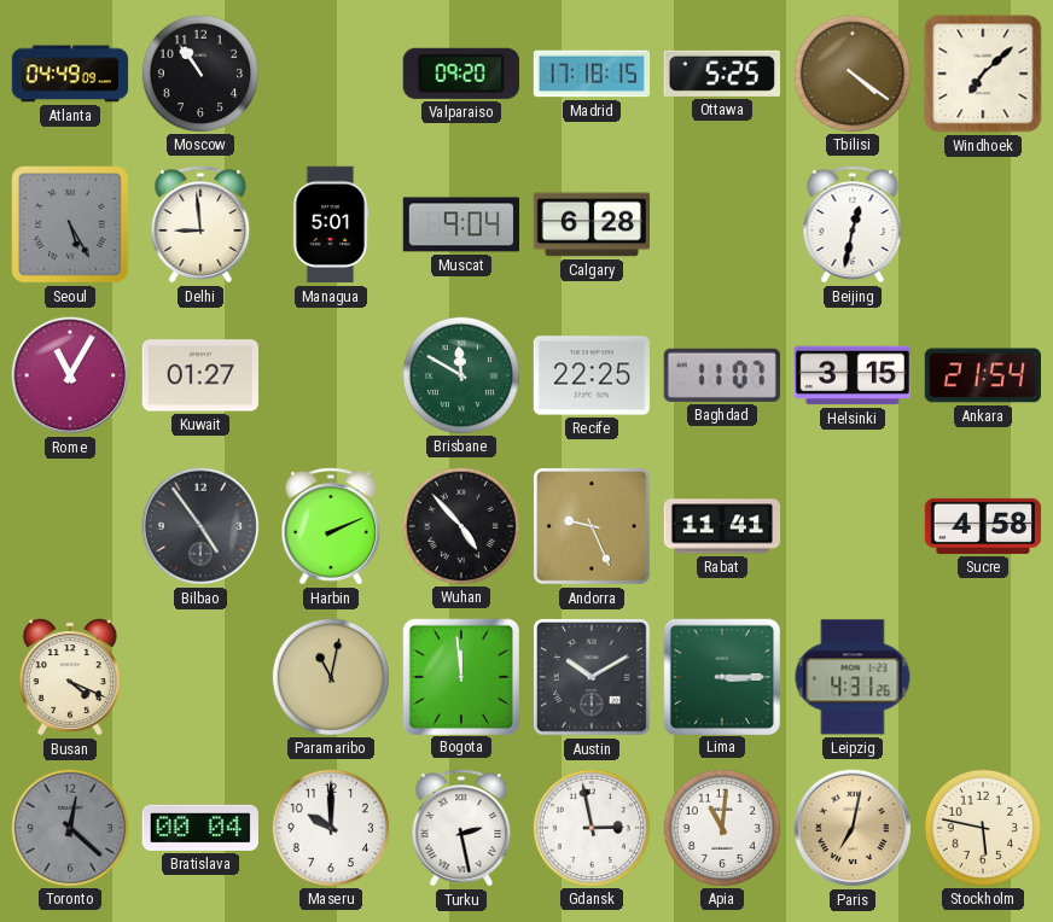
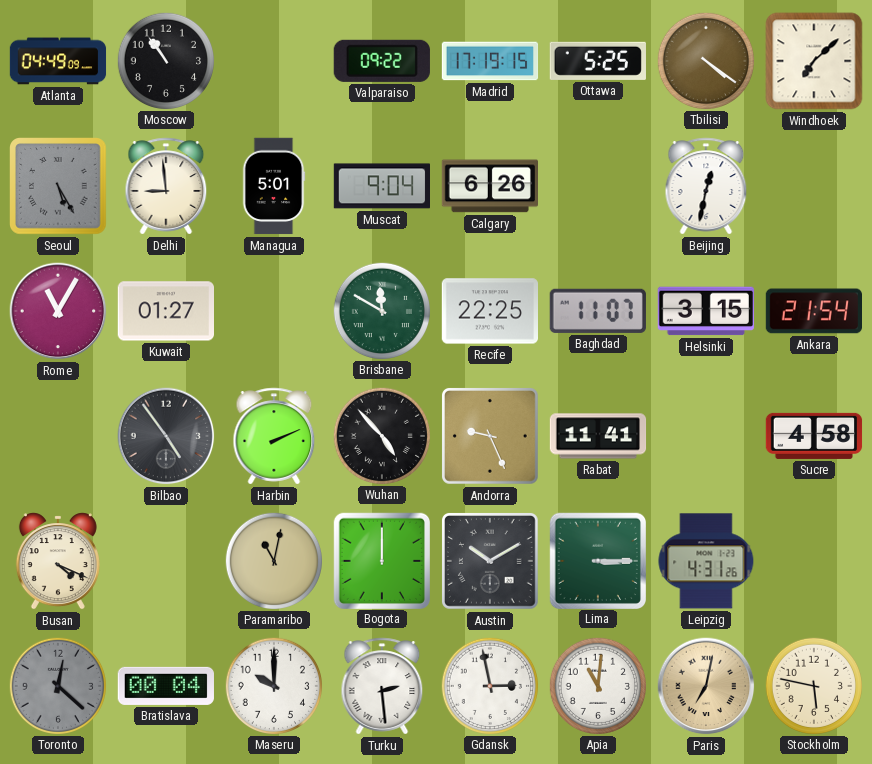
Valparaiso: 09:20 -> 09:22 (382, 61)
Madrid: 17:18 -> 17:19 (490, 61)
Calgary: 6:28 -> 6:26 (489, 186)
Bogota: 11:59 -> 12:00 (381, 560)
Turku: 2:28 -> 2:29 (382, 686)
